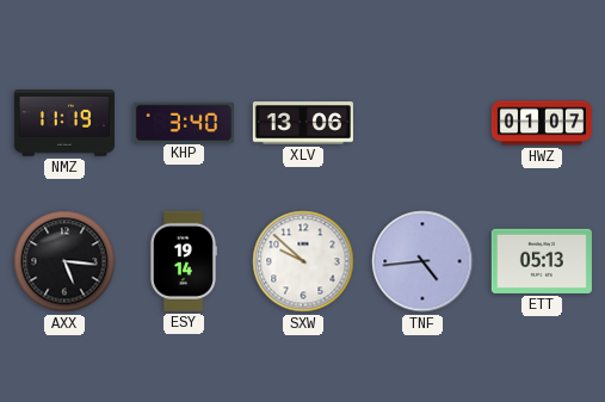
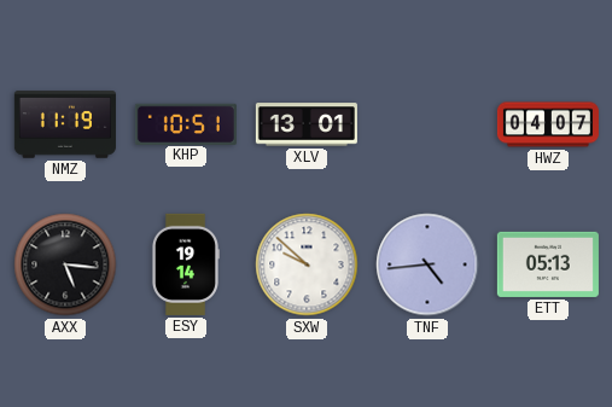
KHP: 3:40 -> 10:51 (186, 123)
XLV: 13:06 -> 13:01 (307, 124)
HWZ: 01:07 -> 04:07 (548, 124)
